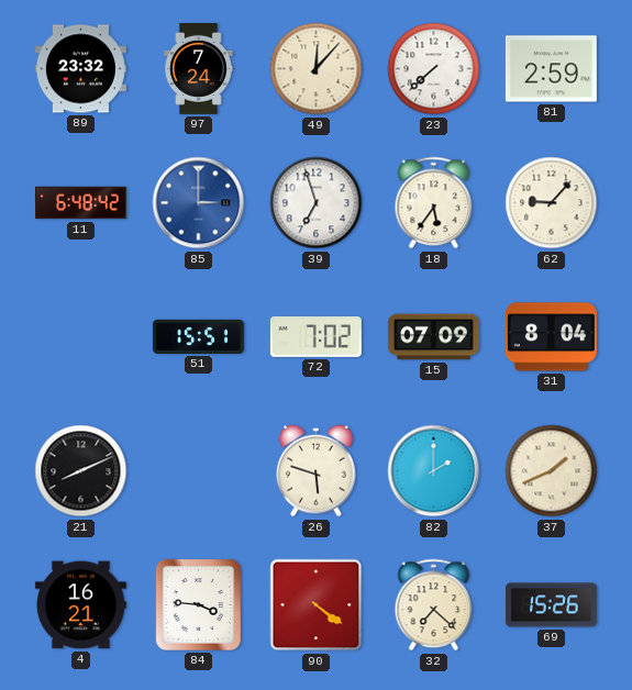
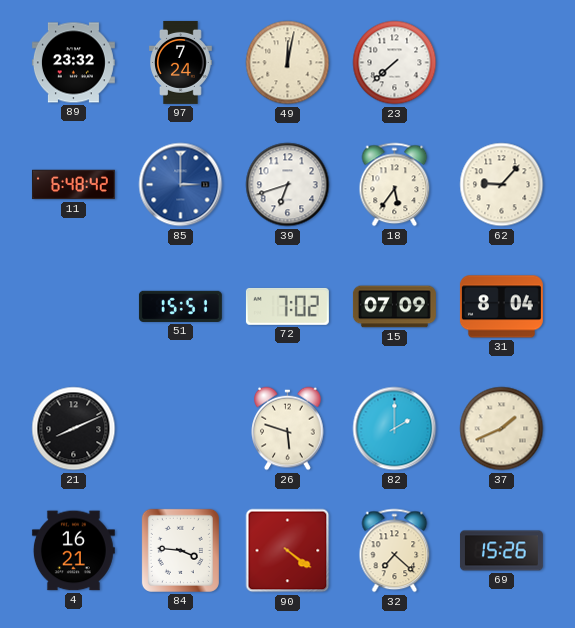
49: 12:07 -> 12:02 (288, 63)
81: 2:59 -> none (551, 69)
39: 6:57 -> 6:42 (288, 185)
